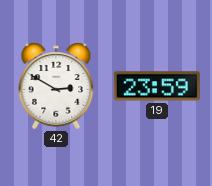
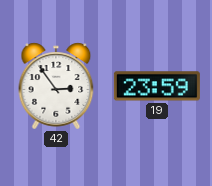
42: 2:50 -> 2:54 (56, 86)
